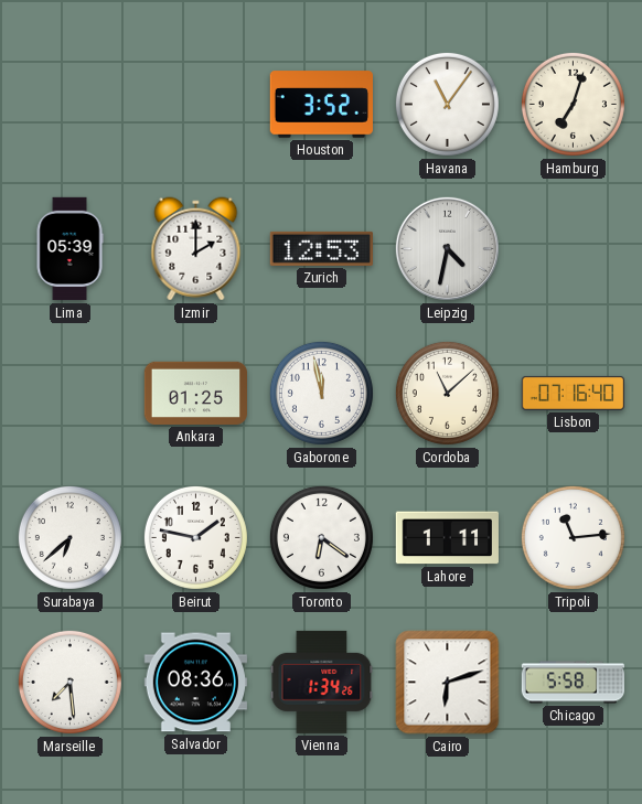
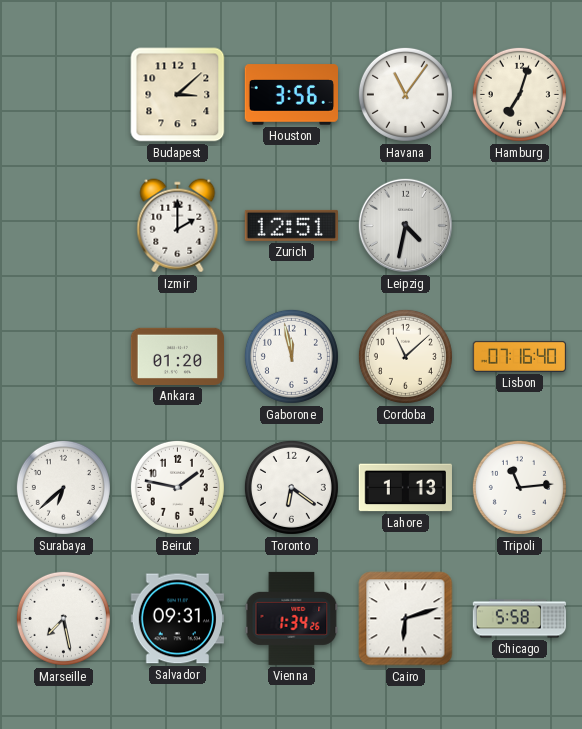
Budapest: none -> 3:08 (178, 95)
Houston: 3:52 -> 3:56 (291, 95)
Lima: 05:39 -> none (69, 249)
Zurich: 12:53 -> 12:51 (291, 225)
Ankara: 01:25 -> 01:20 (177, 356)
Lahore: 1:11 -> 1:13 (405, 488)
Marseille: 7:29 -> 7:28 (63, 618)
Salvador: 08:36 -> 09:31 (177, 619)
